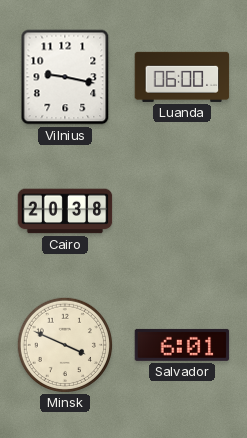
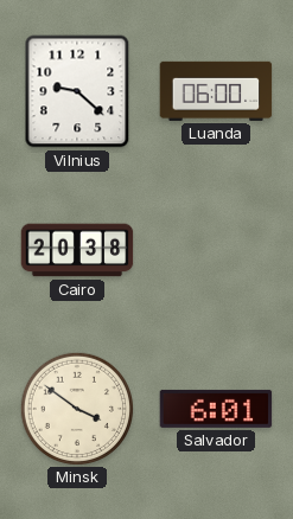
Vilnius: 9:17 -> 9:22 (77, 91)
Minsk: 3:49 -> 3:51 (76, 408)
